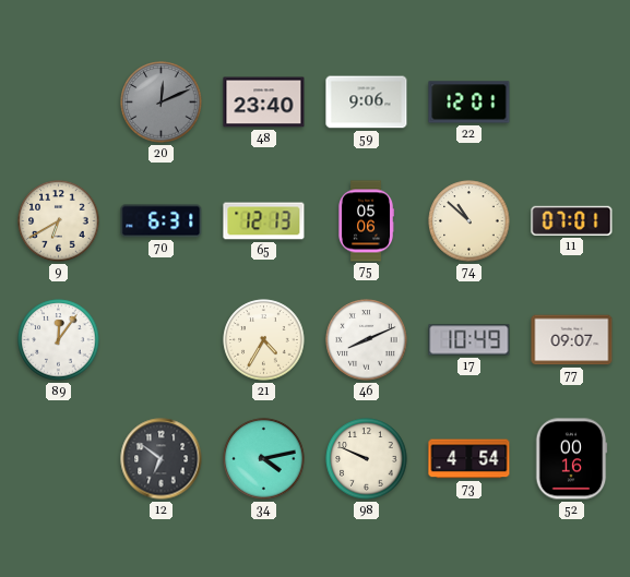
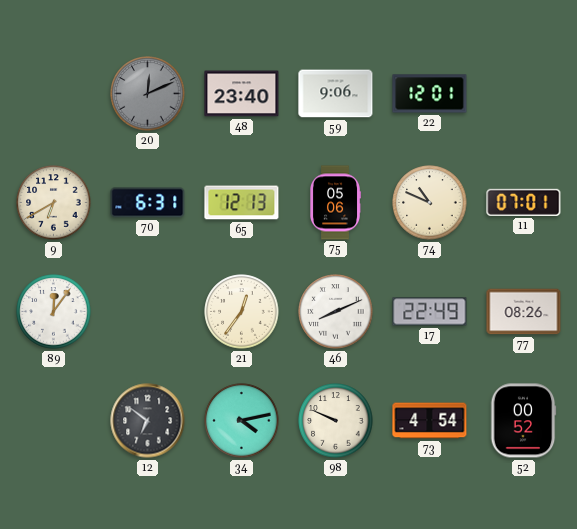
74: 10:52 -> 10:49 (430, 203)
21: 4:35 -> 12:36 (242, 312)
17: 10:49 -> 22:49 (430, 312)
77: 09:07 -> 08:26 (524, 312)
52: 00:16 -> 00:52 (523, 421)
